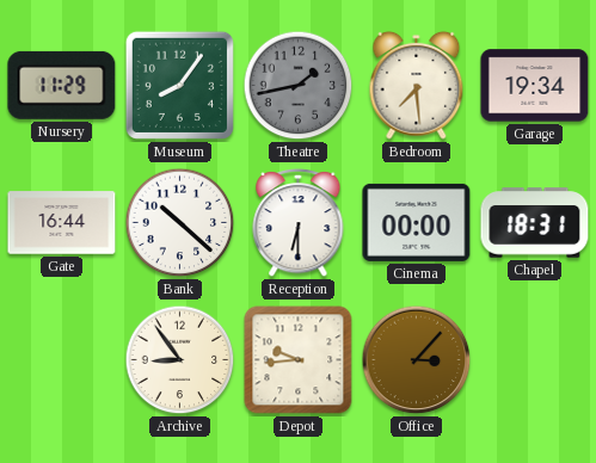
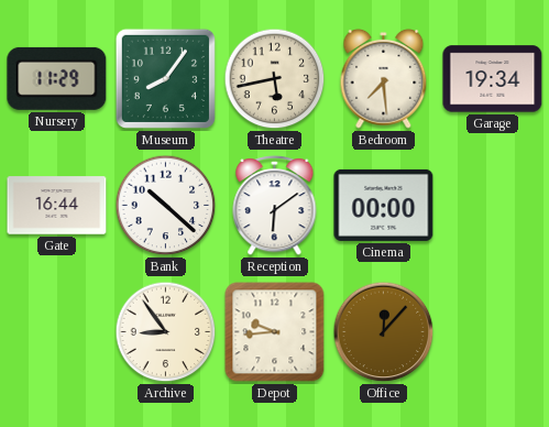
Theatre: 1:43 -> 5:43 (275, 79)
Theatre dial: grey -> cream (275, 79)
Reception: 6:30 -> 6:09 (275, 205)
Chapel: 18:31 -> none (535, 223)
Office: 3:07 -> 12:07 (384, 332)
